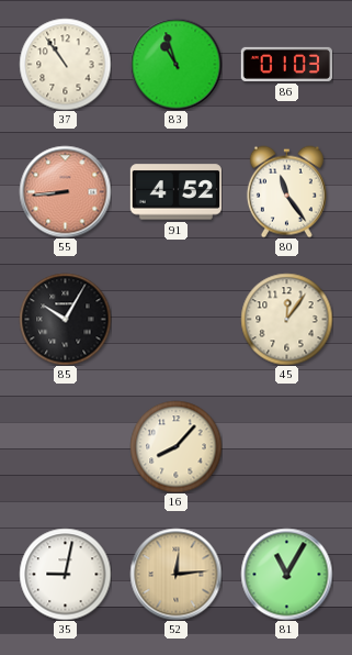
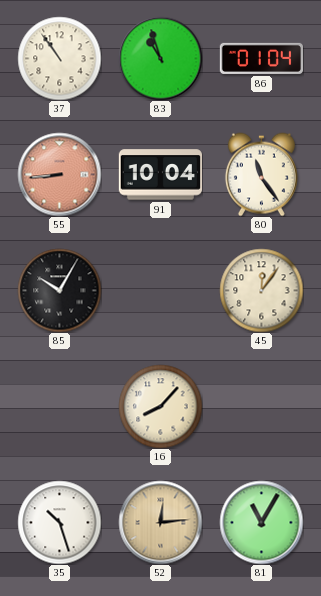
86: 01:03 -> 01:04 (261, 58)
91: 4:52 -> 10:04 (160, 175)
35: 9:02 -> 10:27 (59, 522)
